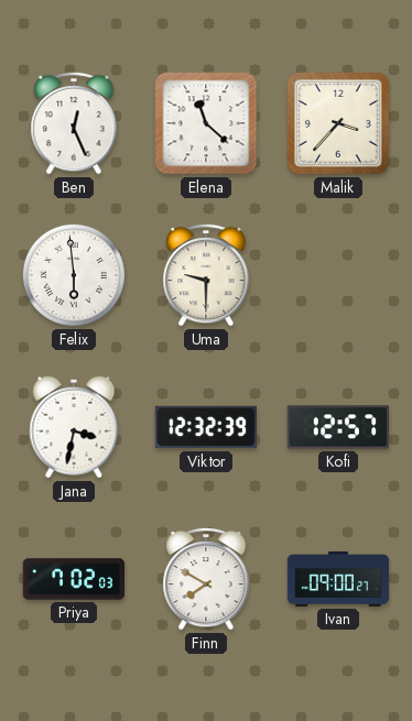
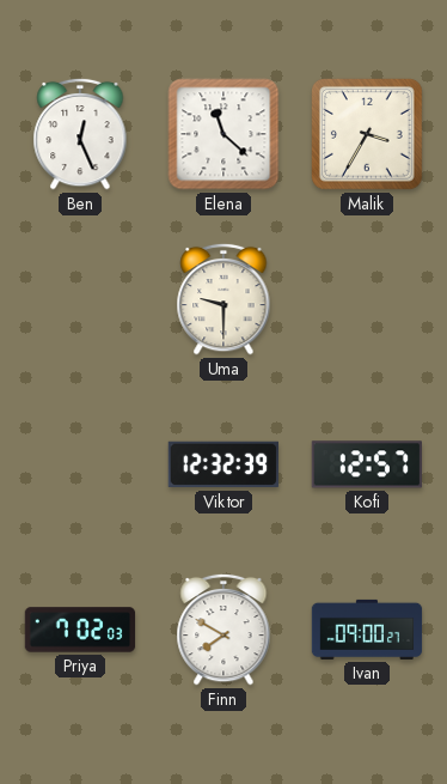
Malik: 3:37 -> 3:35 (368, 135)
Felix: 5:59 -> none (74, 275)
Jana: 3:32 -> none (74, 427)
